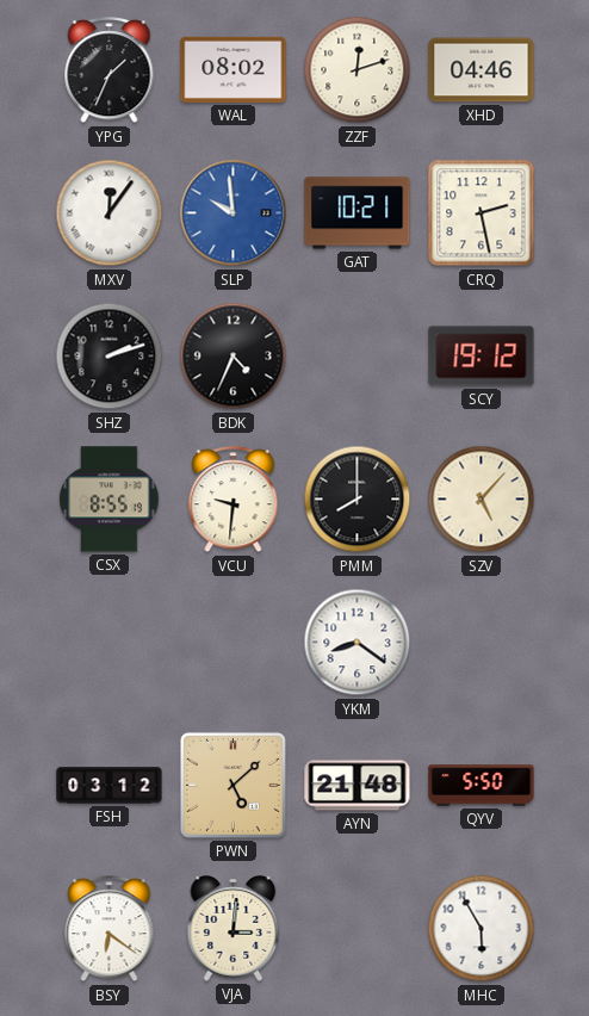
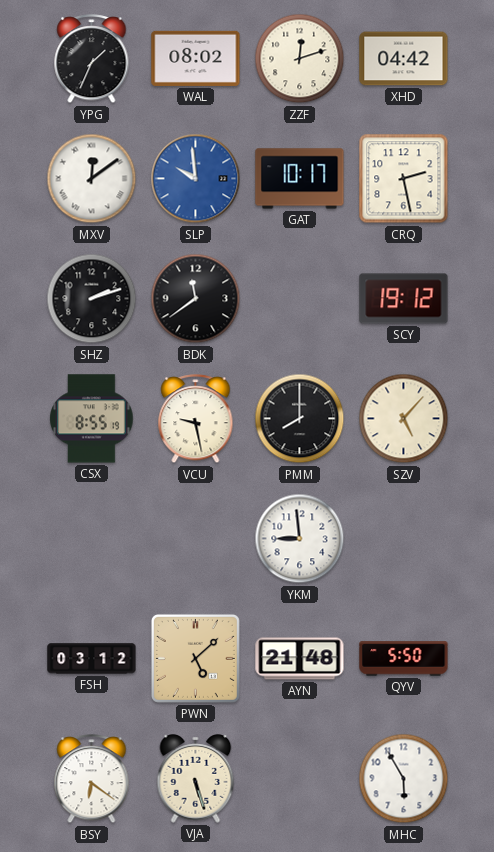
XHD: 04:46 -> 04:42 (404, 59)
MXV: 12:06 -> 12:09 (92, 179)
GAT: 10:21 -> 10:17 (300, 179)
BDK: 4:34 -> 11:39 (196, 299)
VCU: 9:31 -> 9:28 (196, 419)
YKM: 8:21 -> 8:59 (300, 539)
VJA: 3:01 -> 5:27 (196, 779)
